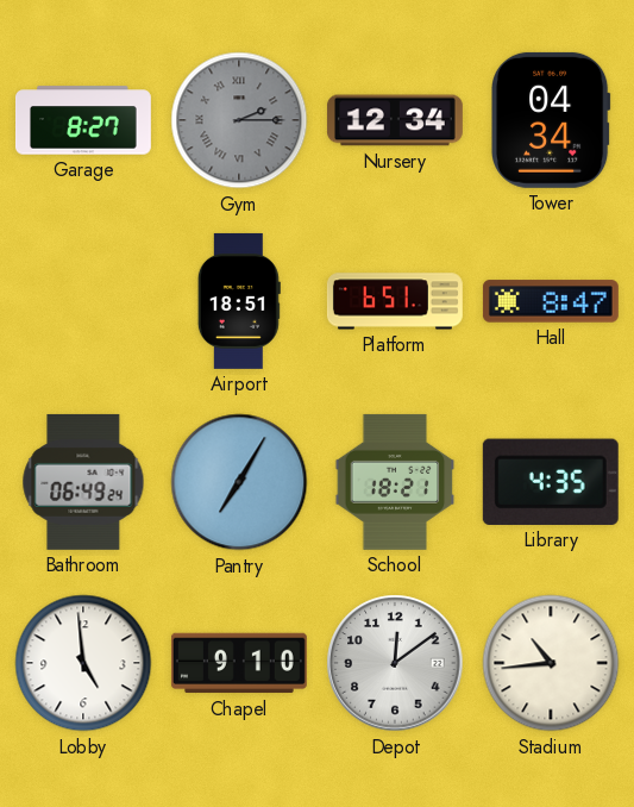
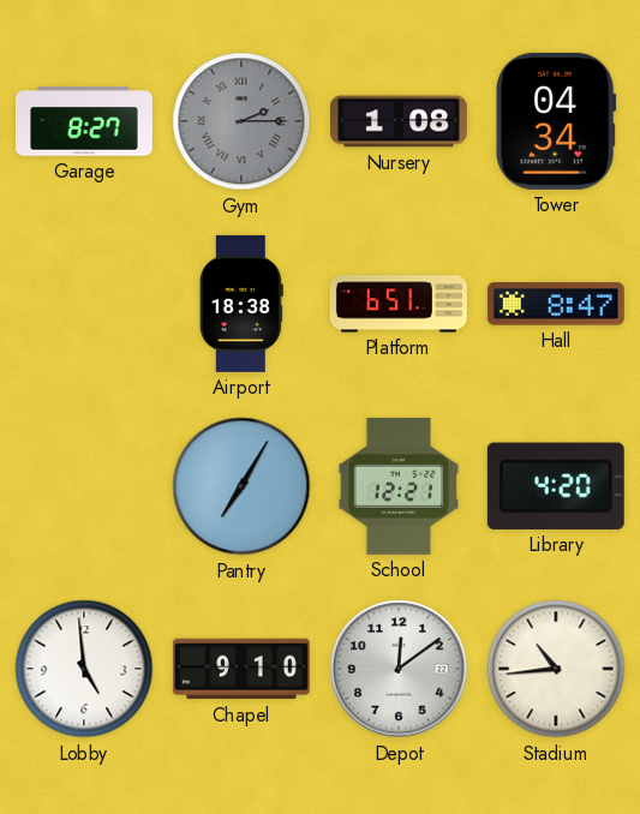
Nursery: 12:34 -> 1:08 (399, 121)
Airport: 18:51 -> 18:38 (241, 304)
Bathroom: 06:49 -> none (83, 482)
School: 18:21 -> 12:21 (399, 486)
Library: 4:35 -> 4:20 (556, 486)
